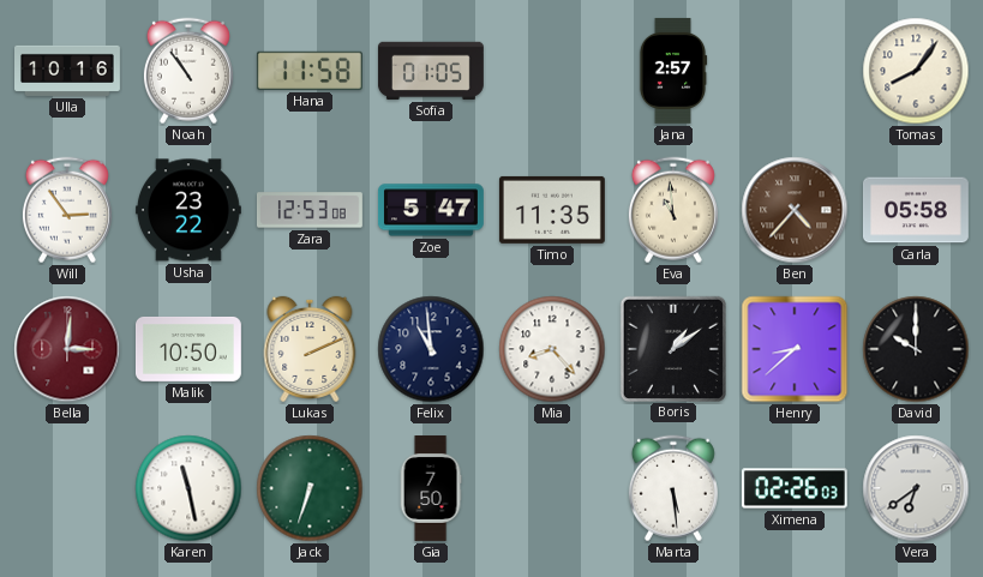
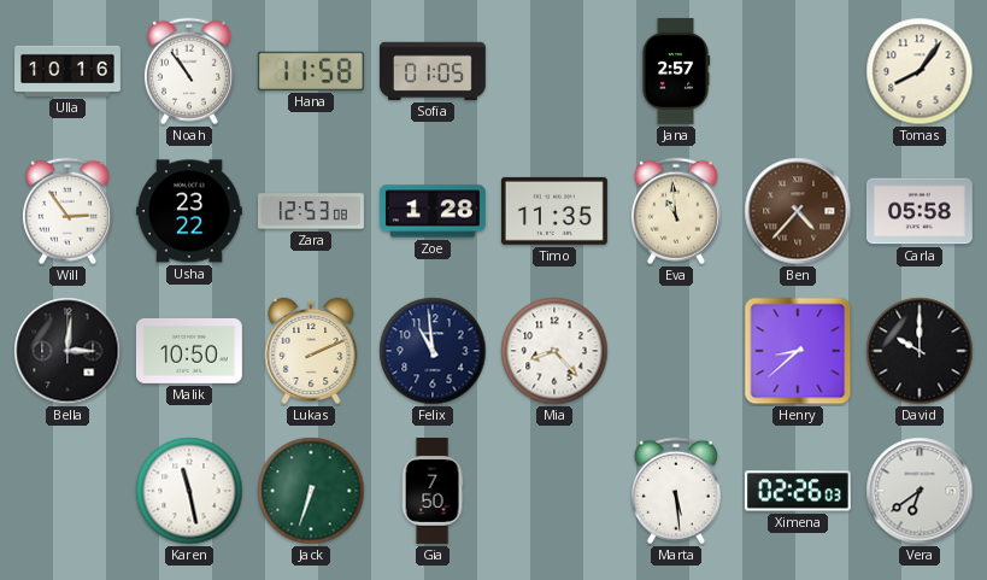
Zoe: 5:47 -> 1:28 (433, 211)
Bella dial: burgundy -> black (67, 351)
Boris: 1:09 -> none (672, 348)
